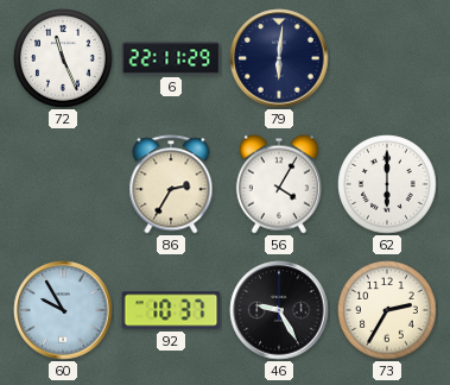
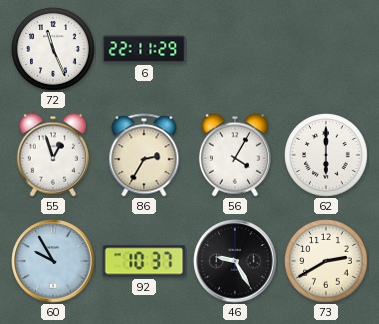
79: 6:01 -> none (279, 58)
55: none -> 12:57 (53, 155)
73: 2:35 -> 2:40 (326, 261)
